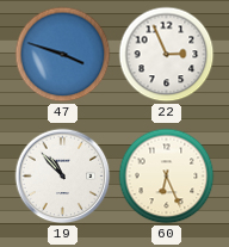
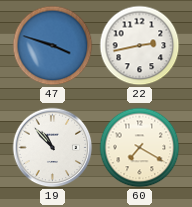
22: 2:56 -> 2:43 (140, 46)
60: 6:26 -> 7:20 (140, 148)
